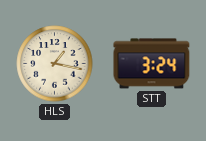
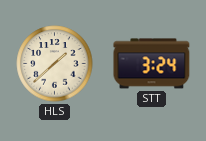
HLS: 1:17 -> 1:38 (55, 64)
